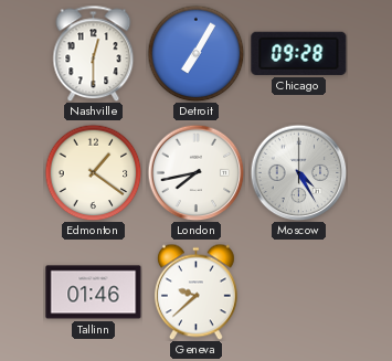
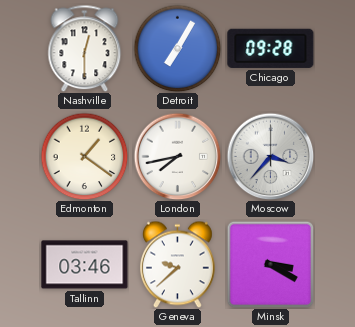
Moscow: 4:25 -> 3:37 (270, 156)
Tallinn: 01:46 -> 03:46 (85, 265)
Minsk: none -> 3:20 (270, 264)
